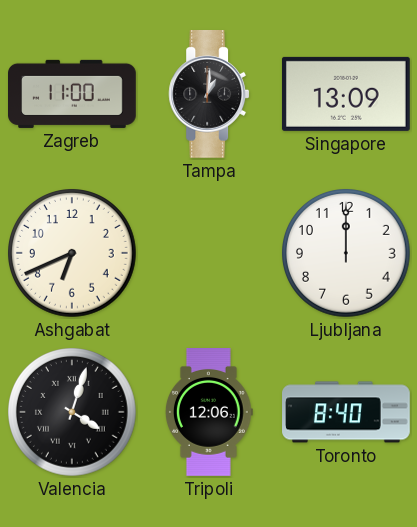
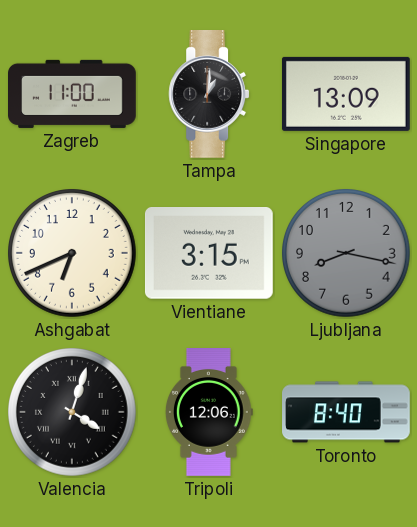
Vientiane: none -> 3:15 (209, 254)
Ljubljana: 12:00 -> 8:17 (347, 254)
Ljubljana dial: white -> grey (347, 254)
